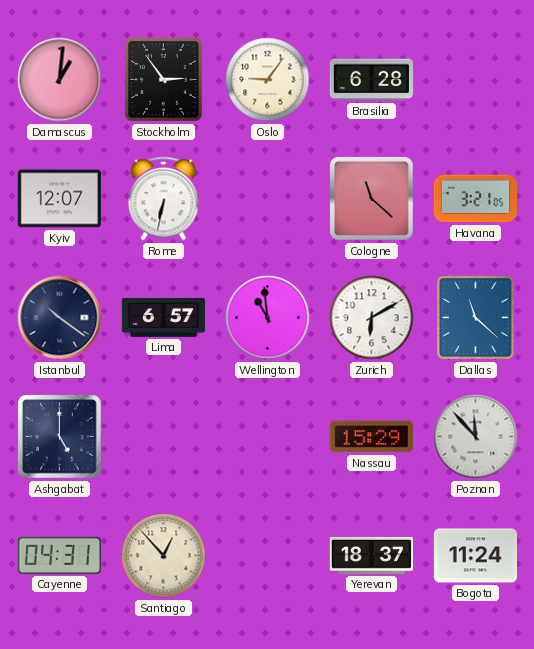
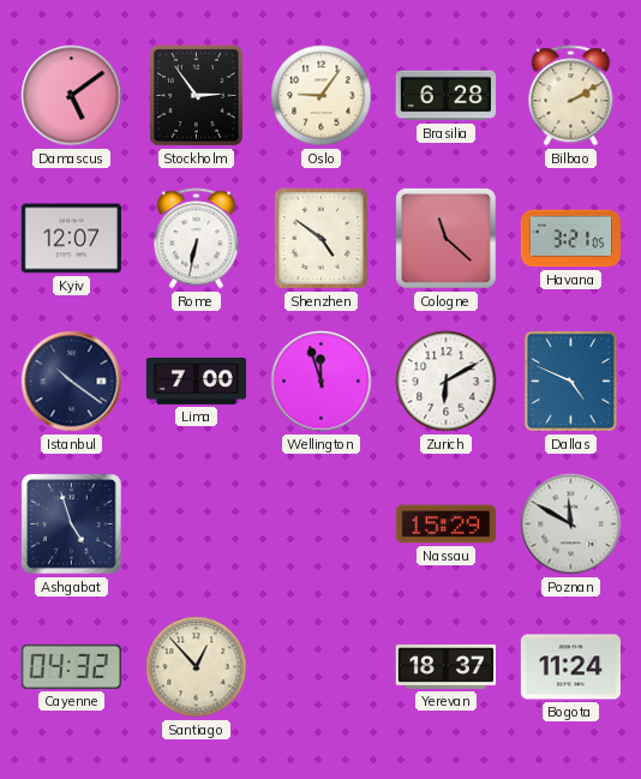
Damascus: 1:01 -> 5:09 (72, 96)
Bilbao: none -> 2:10 (571, 96)
Shenzhen: none -> 4:51 (320, 238)
Lima: 6:57 -> 7:00 (196, 380)
Wellington: 10:59 -> 11:57 (322, 382)
Dallas: 11:22 -> 4:49 (570, 380)
Ashgabat: 5:00 -> 4:57 (72, 525)
Poznan: 11:53 -> 11:50 (571, 525)
Cayenne: 04:31 -> 04:32 (71, 666)
